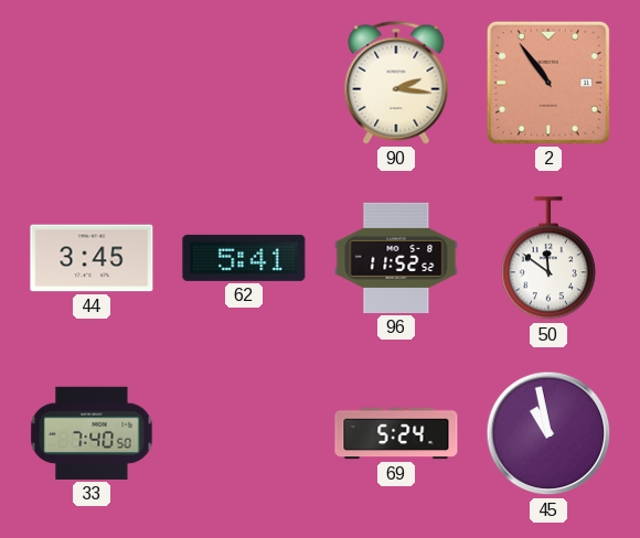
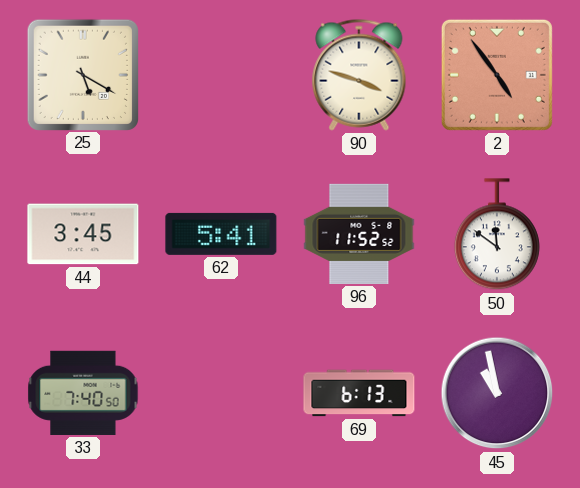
25: none -> 5:20 (83, 74)
90: 2:16 -> 3:48 (359, 75)
2: 10:54 -> 4:54 (497, 75)
69: 5:24 -> 6:13 (359, 393)
